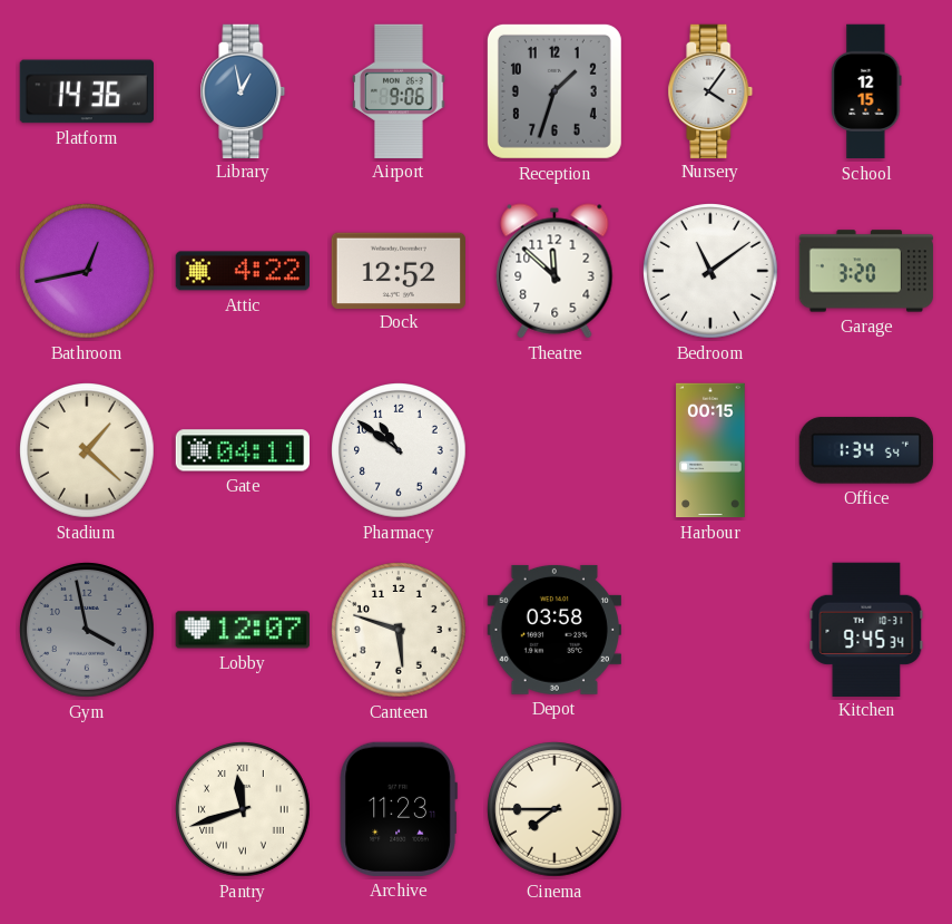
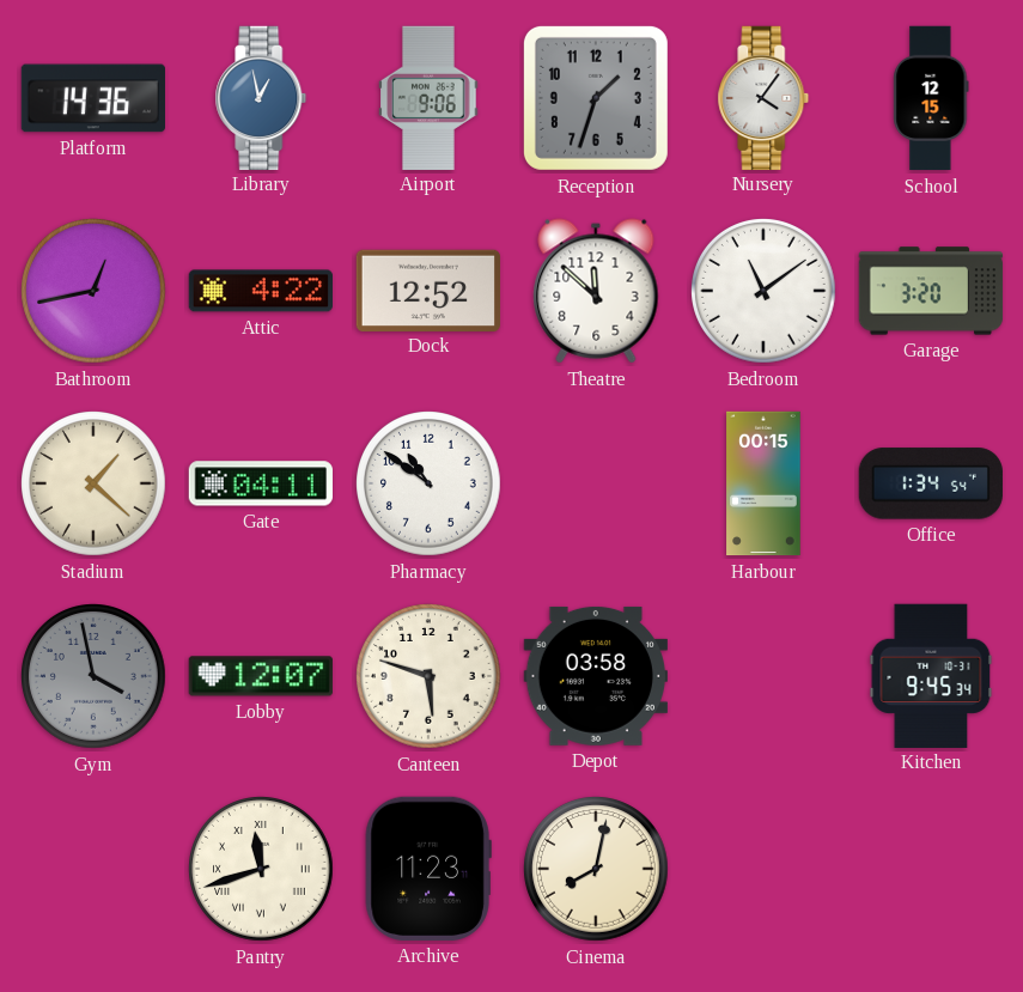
Cinema: 7:45 -> 8:02 (597, 870)
